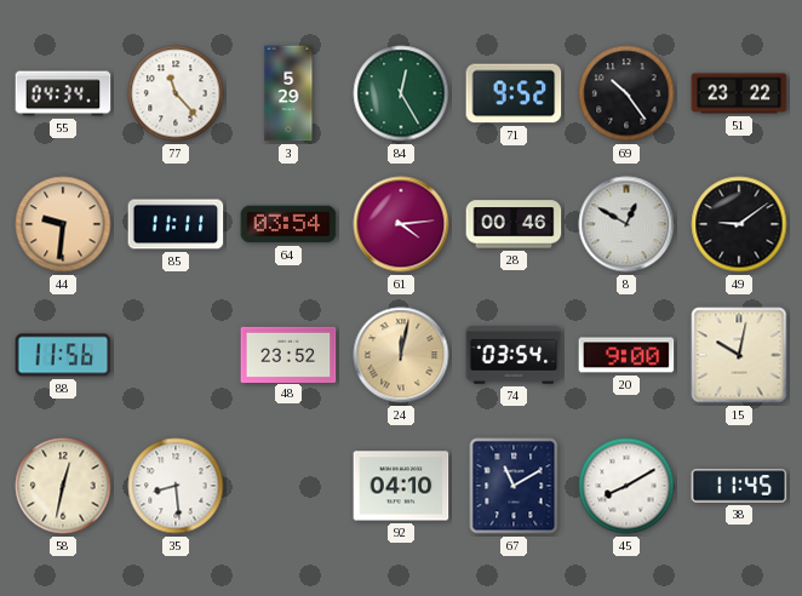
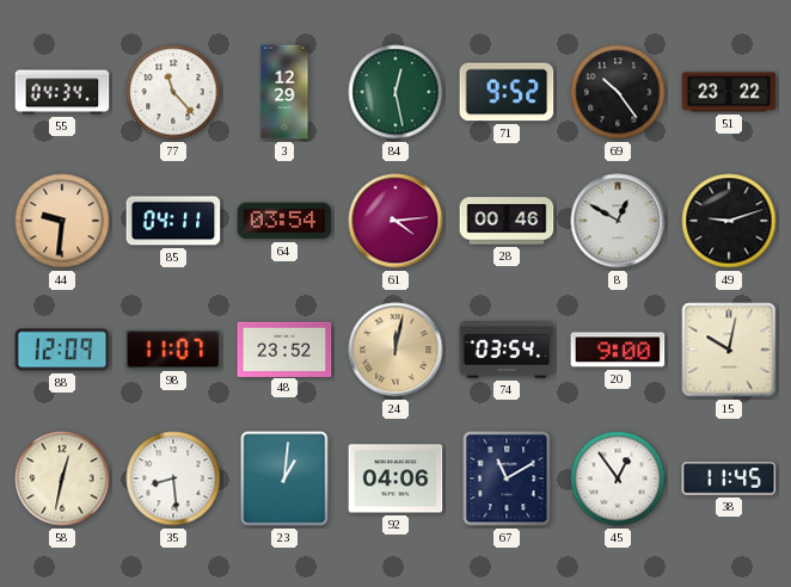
3: 5:29 -> 12:29 (284, 92)
84: 12:25 -> 12:28 (395, 92)
85: 11:11 -> 04:11 (173, 221)
49: 9:09 -> 9:12 (729, 221)
88: 11:56 -> 12:09 (62, 350)
98: none -> 11:07 (173, 350)
23: none -> 1:01 (284, 478)
92: 04:10 -> 04:06 (395, 478)
45: 8:10 -> 12:54 (618, 478)
